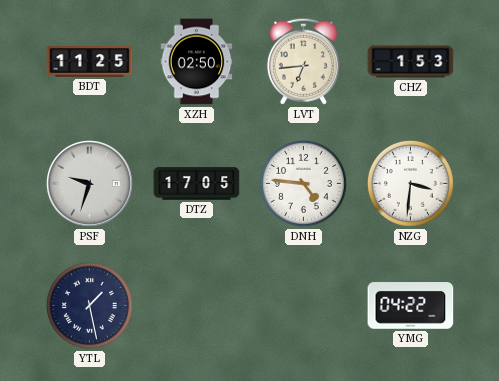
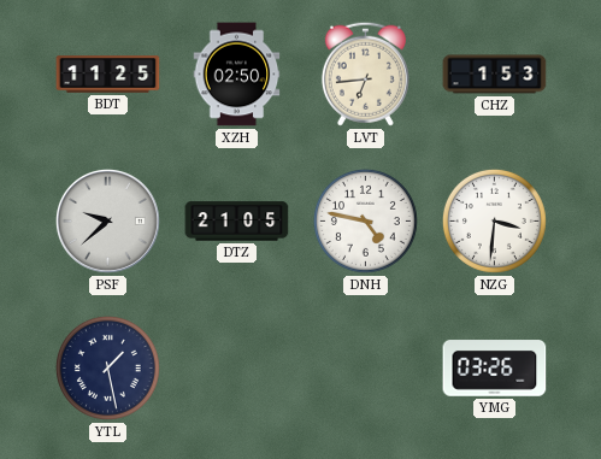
PSF: 9:33 -> 9:38 (107, 220)
DTZ: 17:05 -> 21:05 (237, 222)
DNH: 4:46 -> 4:47 (365, 220)
YMG: 04:22 -> 03:26 (495, 369)
